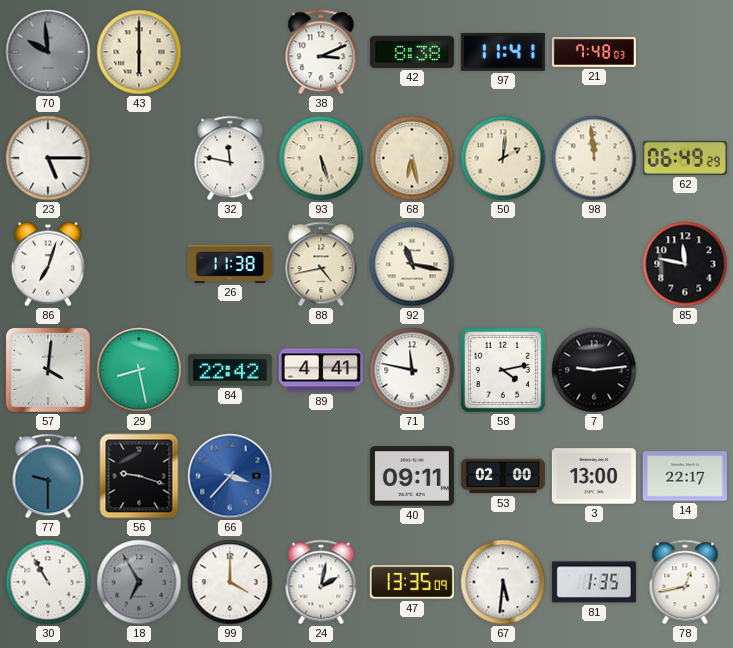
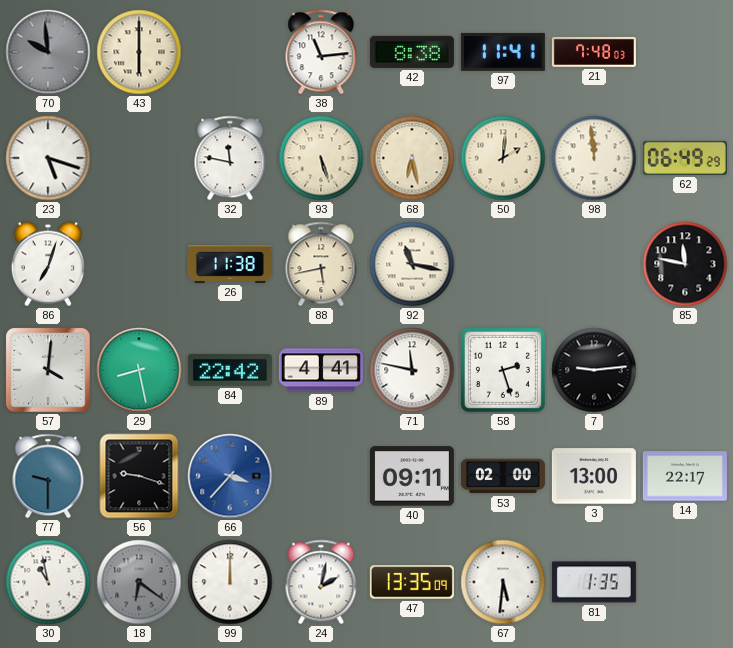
38: 3:11 -> 11:14 (321, 52)
23: 5:15 -> 5:18 (48, 158)
88: 4:43 -> 5:43 (321, 264)
58: 4:13 -> 2:27 (503, 370)
30: 10:55 -> 10:58 (48, 582)
18: 6:55 -> 6:21 (139, 582)
99: 4:00 -> 12:00 (230, 582)
78: 12:43 -> none (685, 582)
